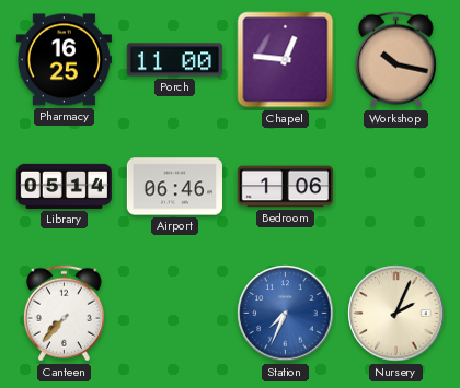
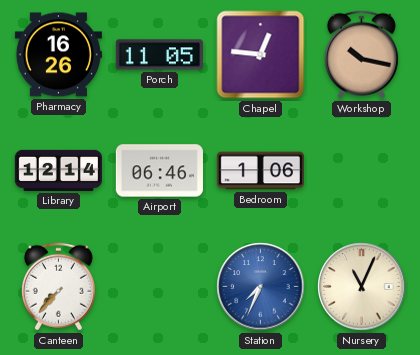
Pharmacy: 16:25 -> 16:26 (58, 55)
Porch: 11:00 -> 11:05 (159, 55)
Library: 05:14 -> 12:14 (58, 170)
Nursery: 2:04 -> 11:04 (362, 287)
